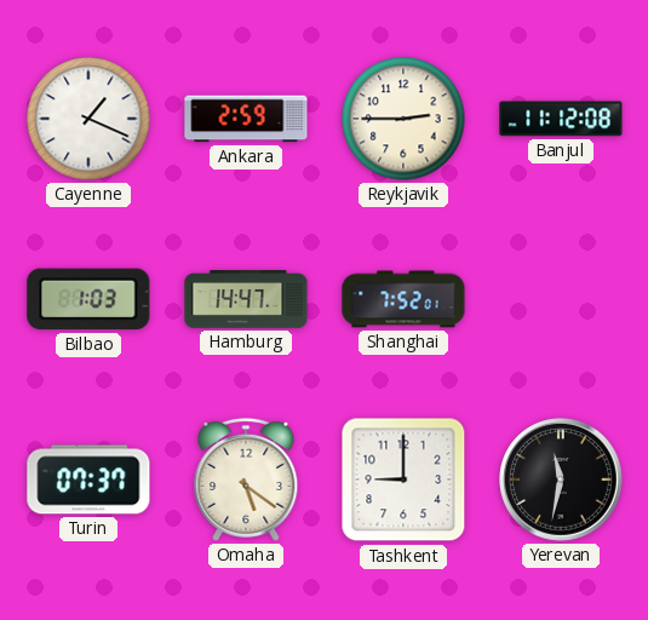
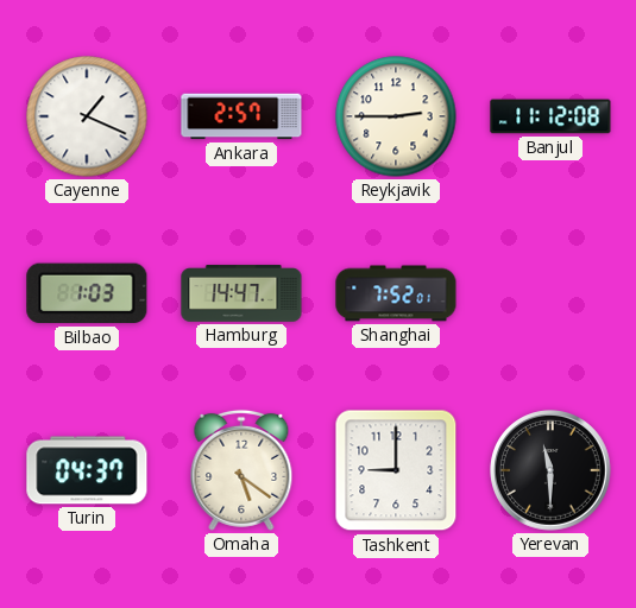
Ankara: 2:59 -> 2:57 (241, 116)
Turin: 07:37 -> 04:37 (87, 470)
Yerevan: 11:32 -> 11:30 (550, 470)
